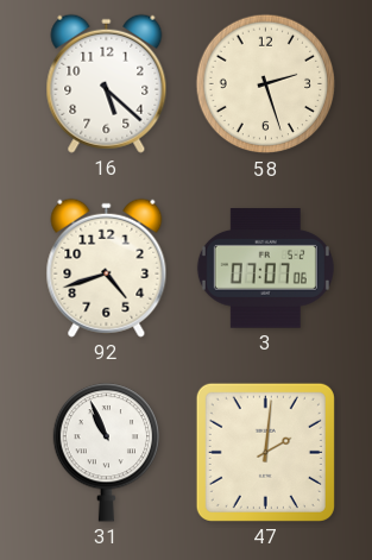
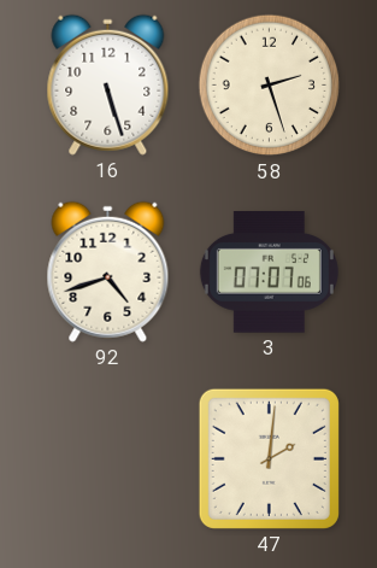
16: 5:22 -> 5:27 (108, 84)
31: 10:56 -> none (106, 453)
